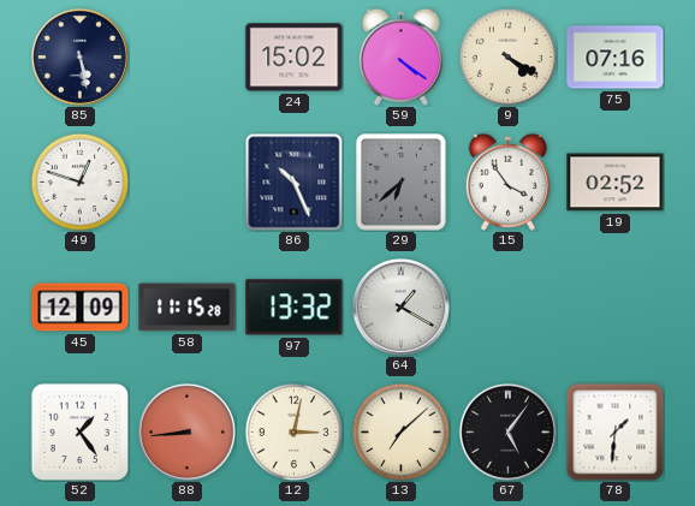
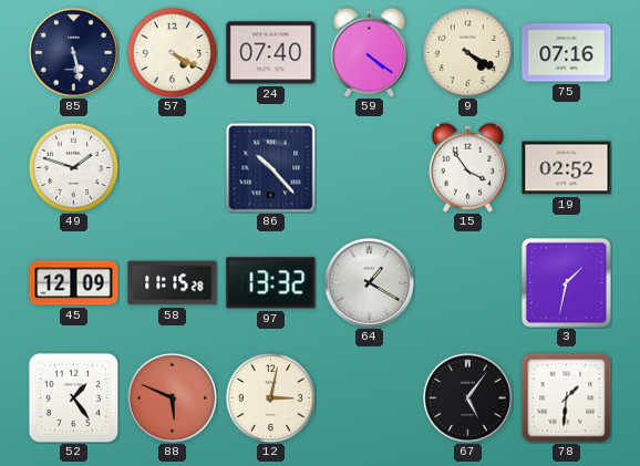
57: none -> 4:20 (172, 52)
24: 15:02 -> 07:40 (271, 53)
49: 12:48 -> 1:48 (73, 167)
86: 10:26 -> 10:23 (270, 167)
29: 6:38 -> none (402, 183)
3: none -> 1:32 (566, 282)
88: 8:44 -> 5:49 (172, 397)
13: 7:08 -> none (400, 431)
